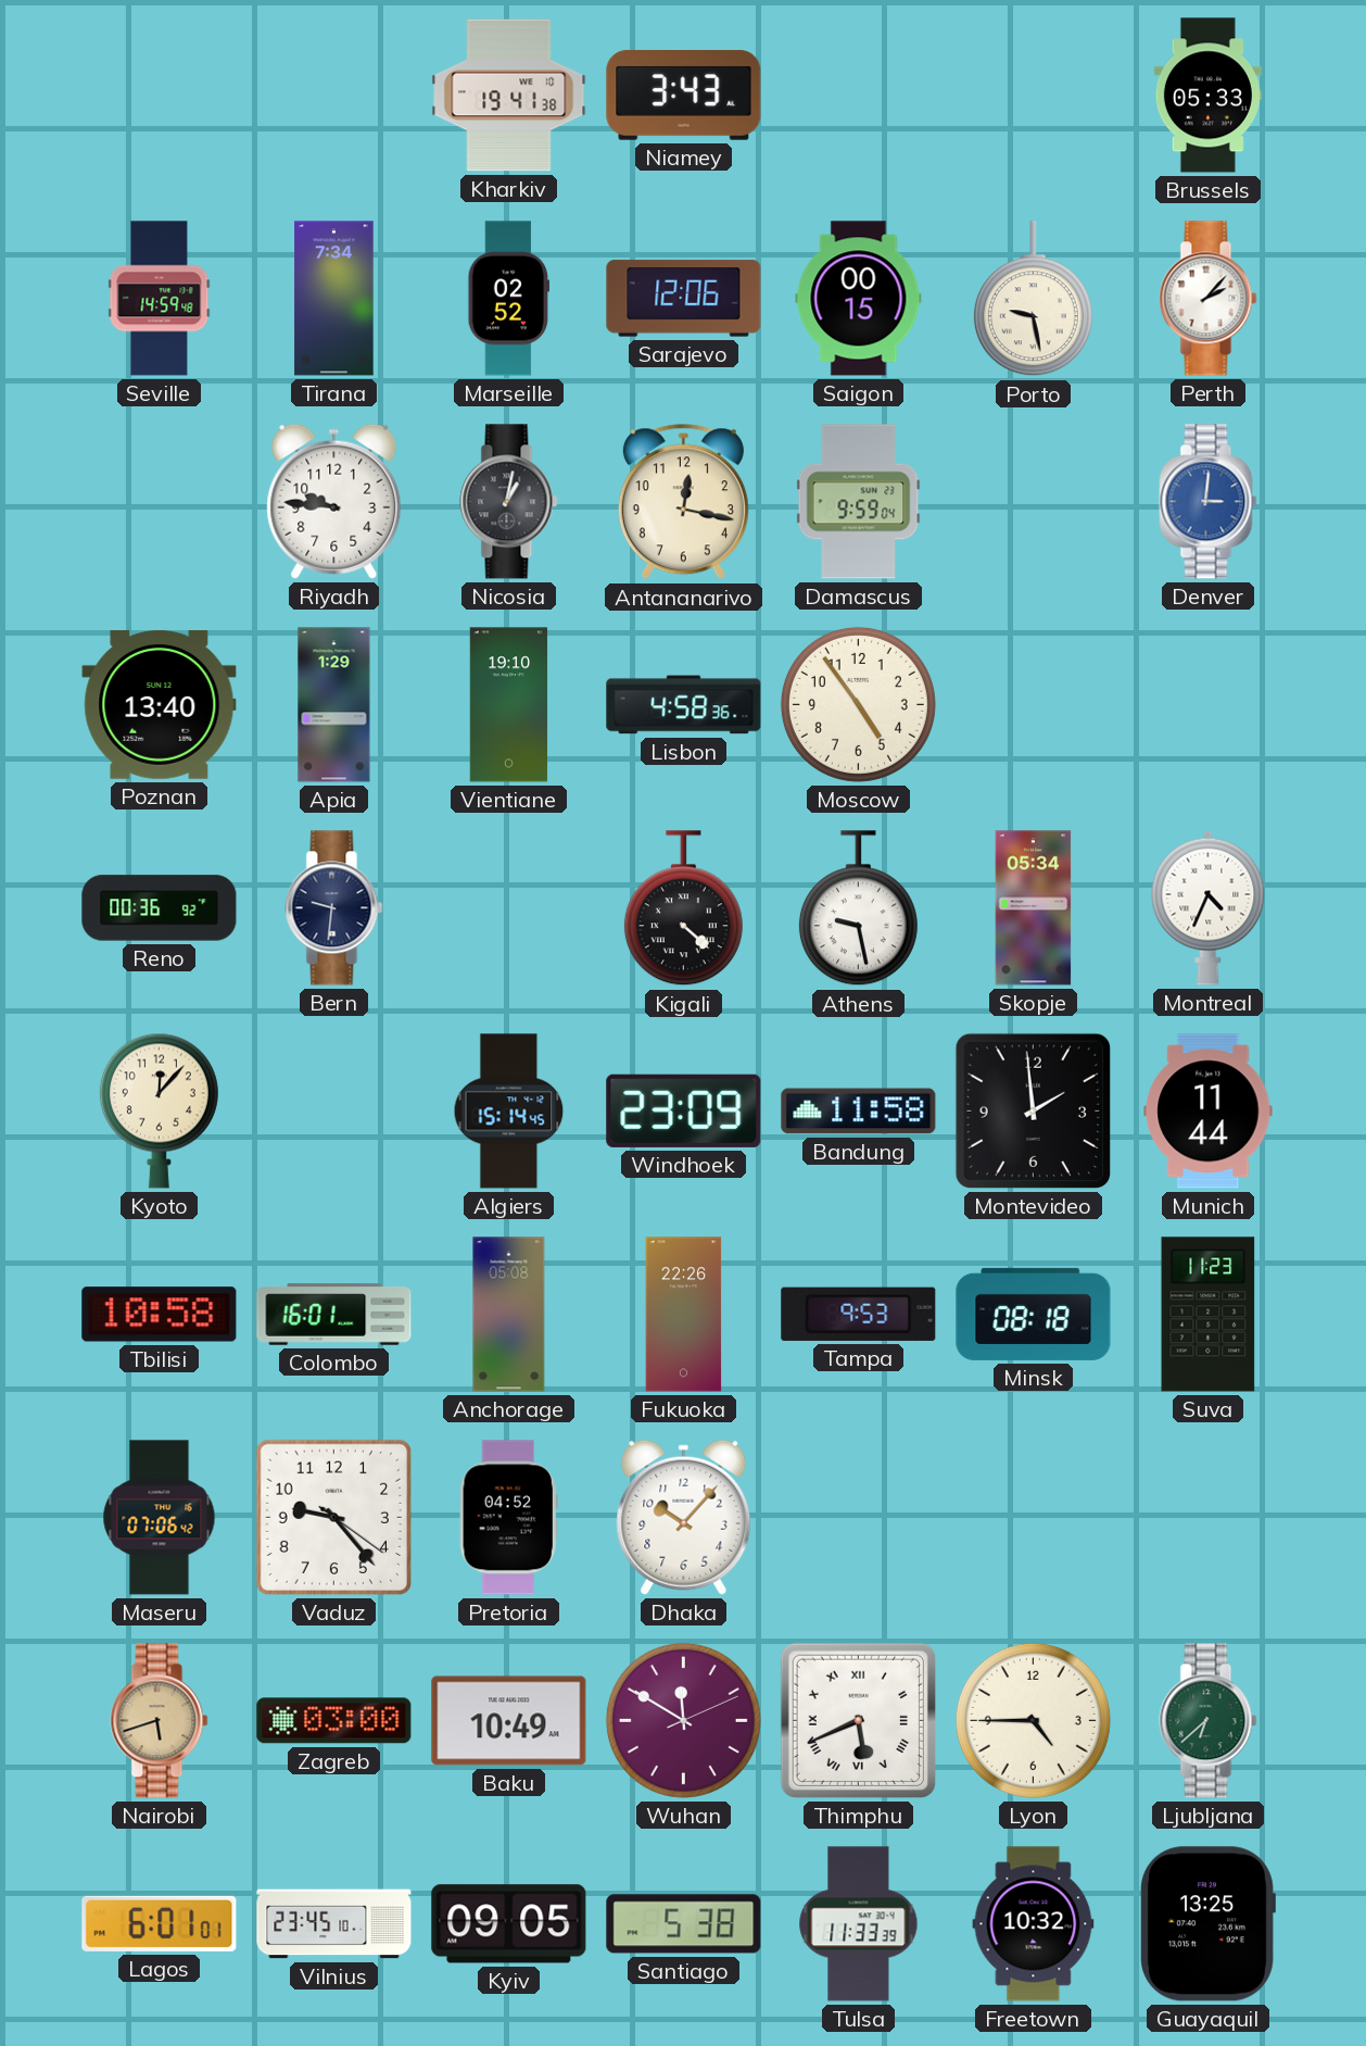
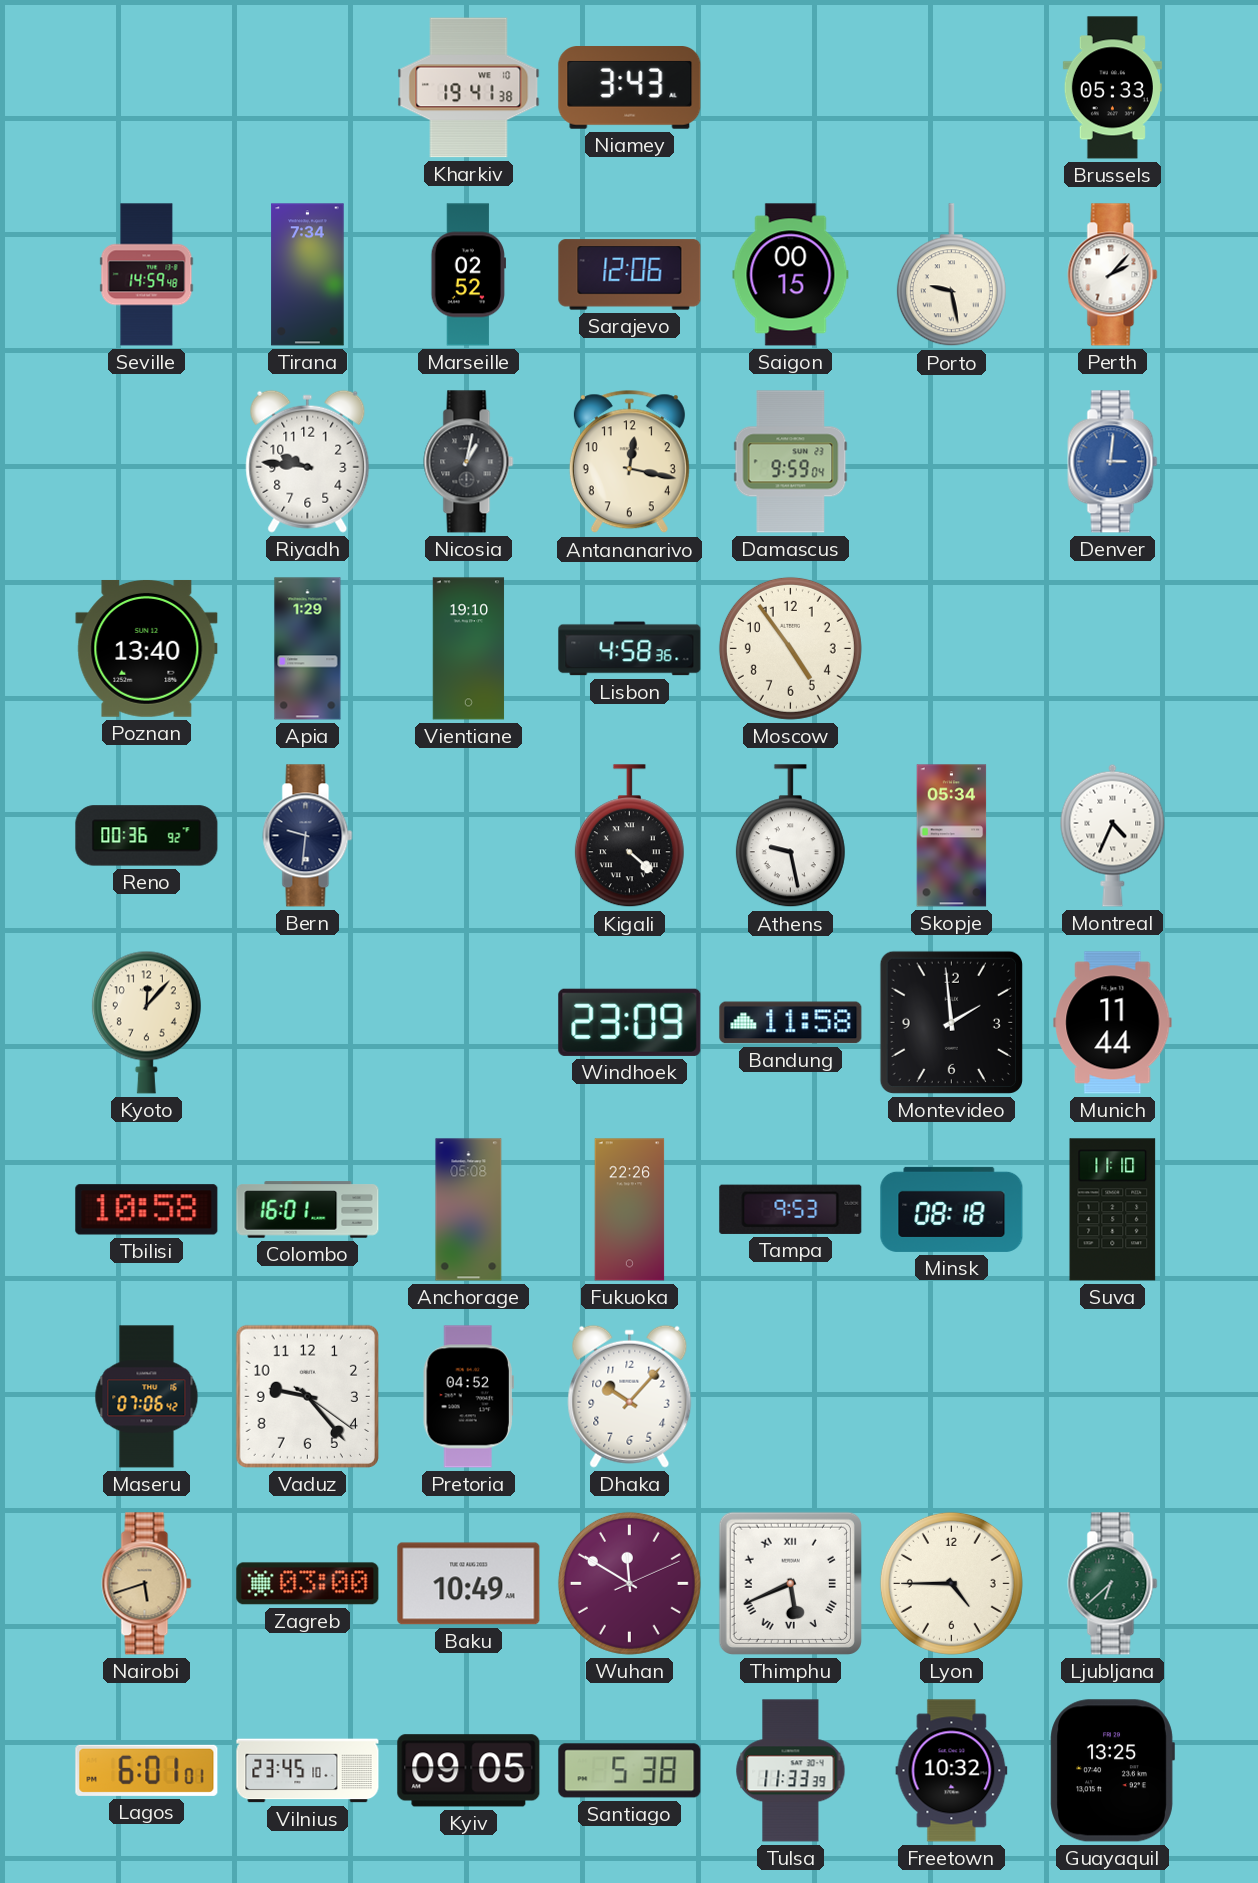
Algiers: 15:14 -> none (509, 1112)
Suva: 11:23 -> 11:10 (1113, 1210)
